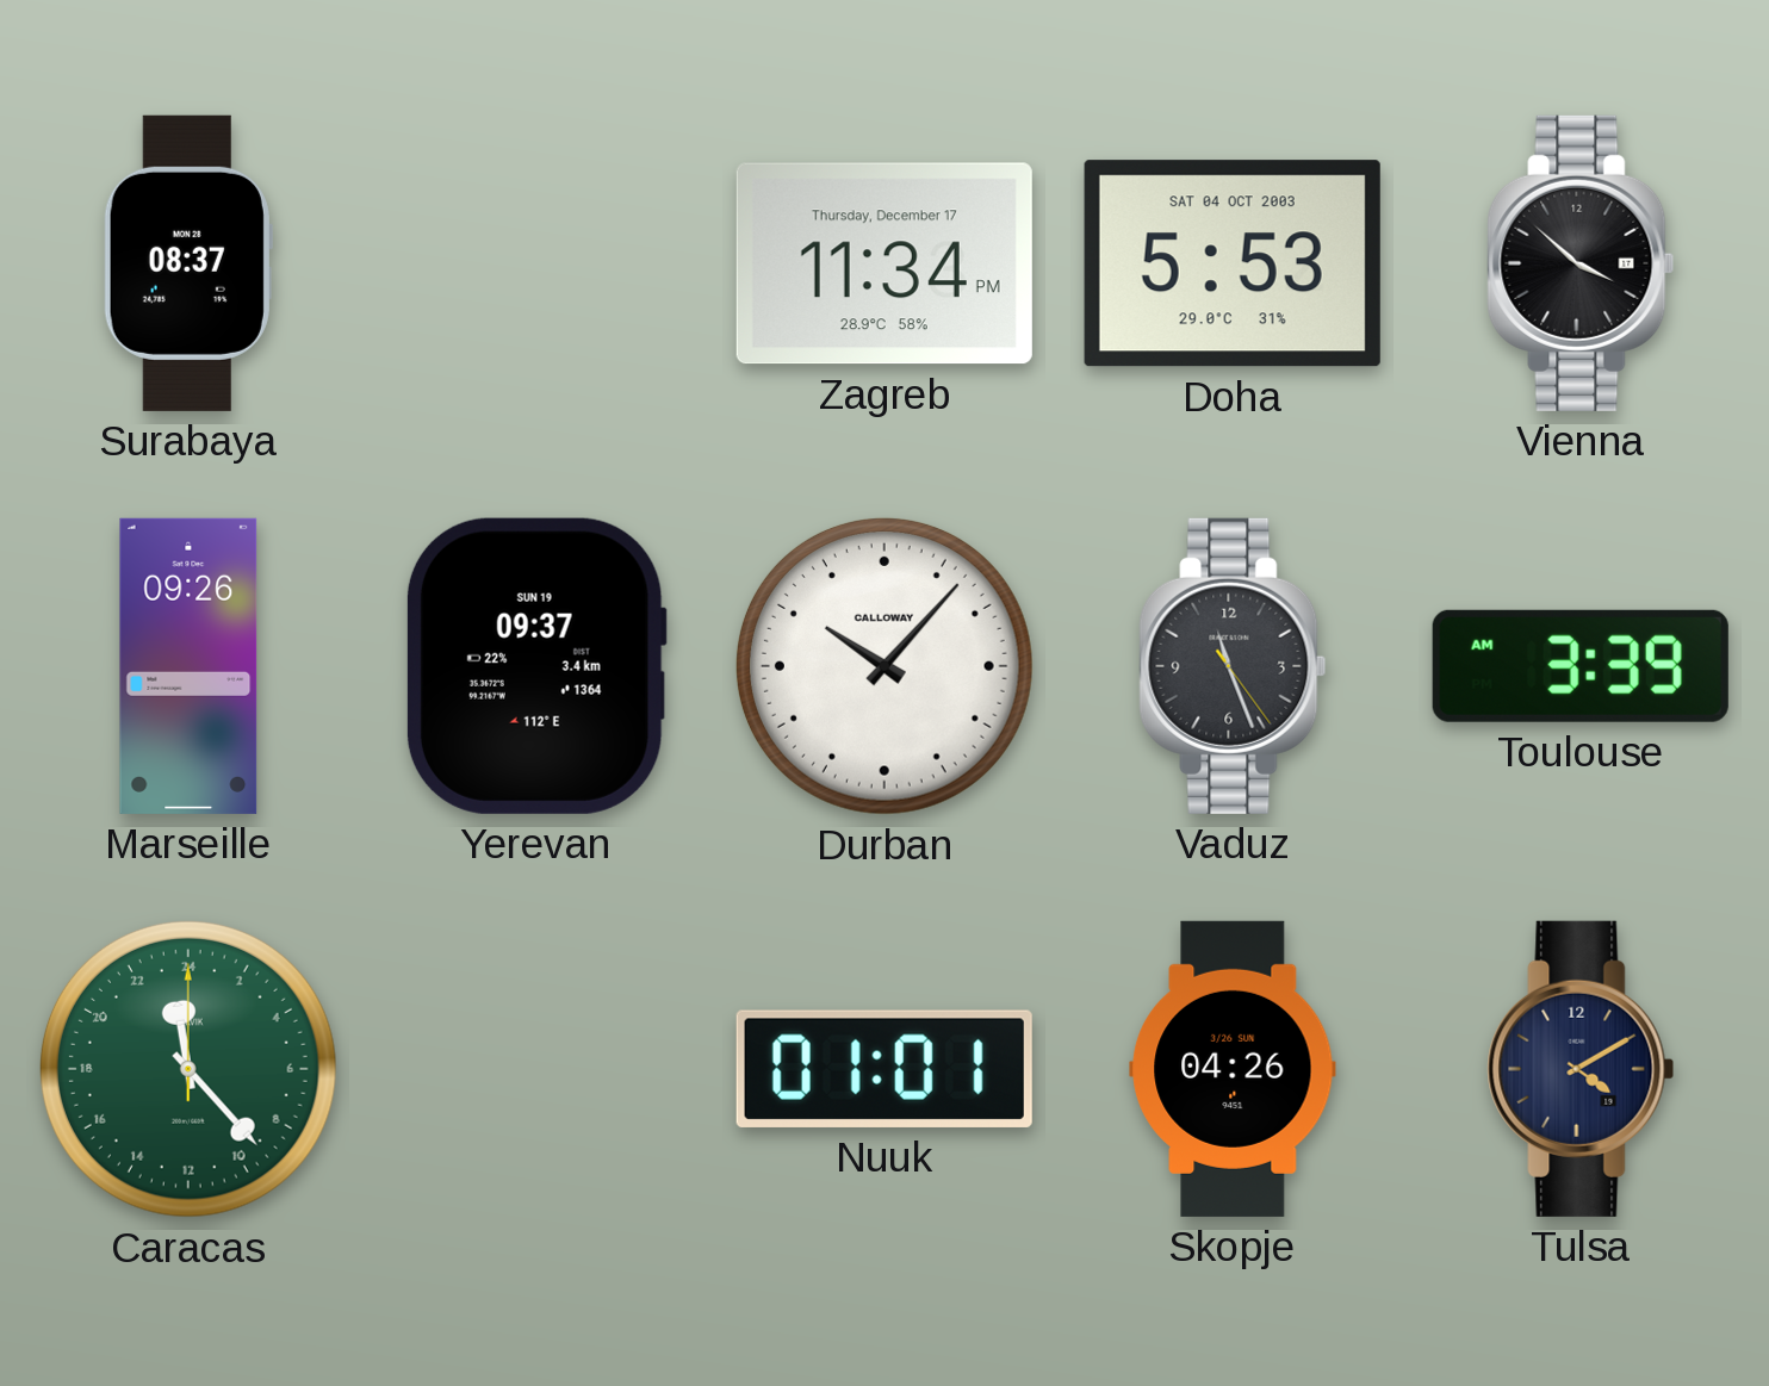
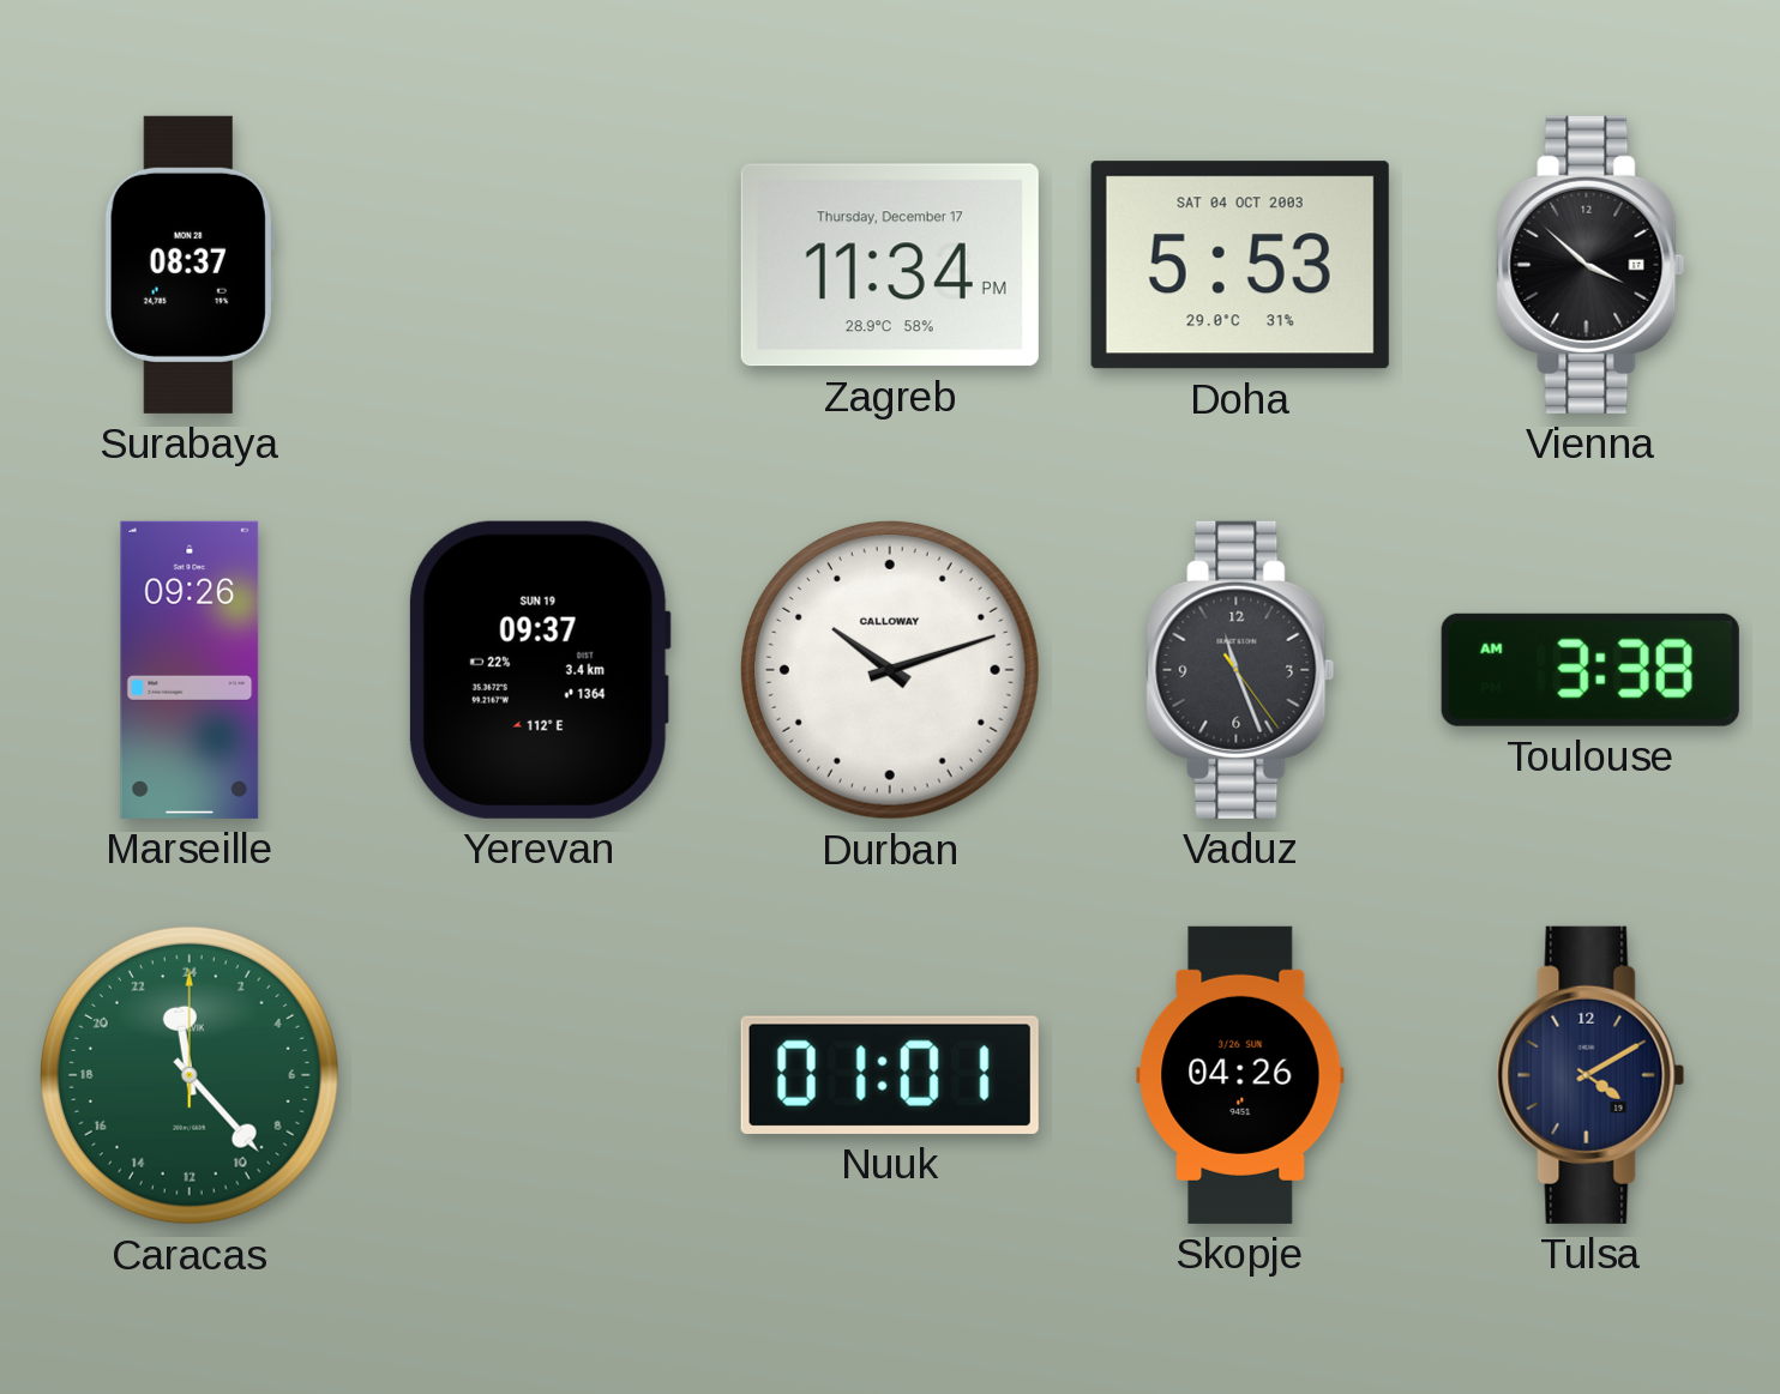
Durban: 10:07 -> 10:12 (890, 670)
Toulouse: 3:39 -> 3:38 (1590, 670)
